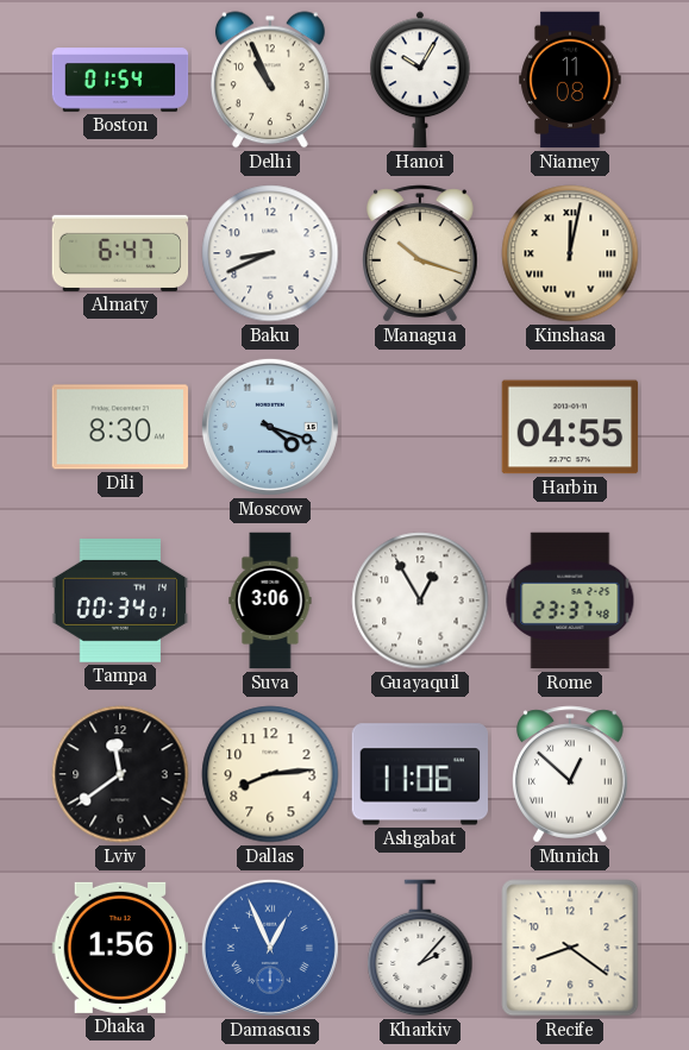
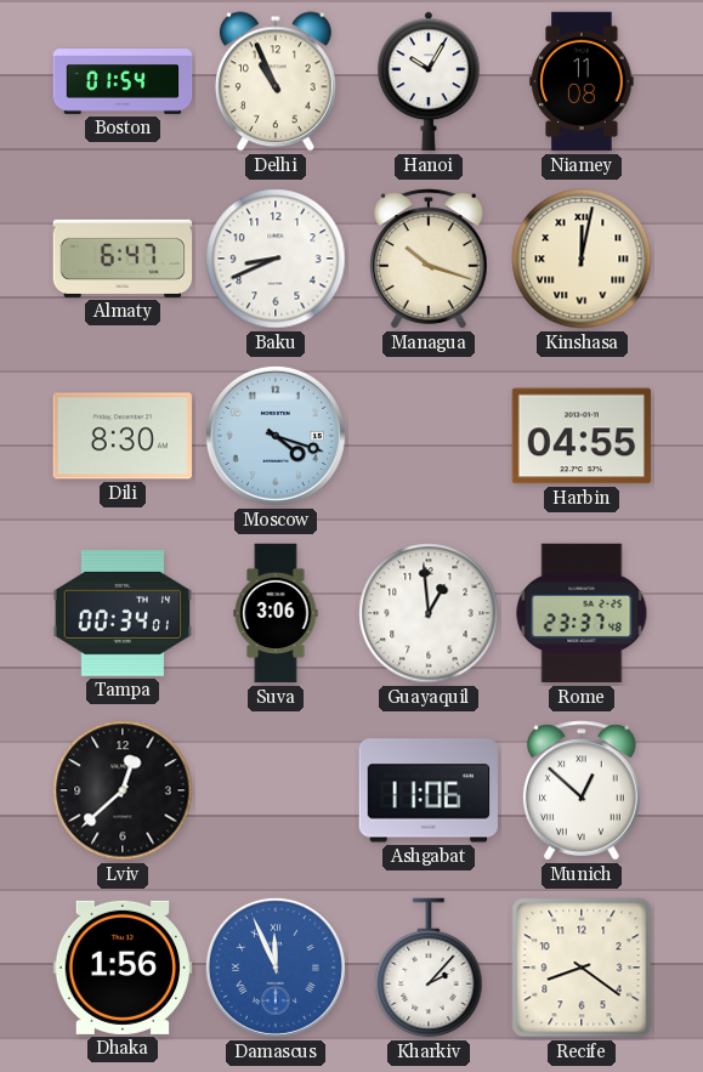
Guayaquil: 12:55 -> 12:59 (429, 613)
Lviv: 11:39 -> 12:38 (123, 790)
Dallas: 8:14 -> none (270, 774)
Damascus: 12:56 -> 11:56 (276, 968)
